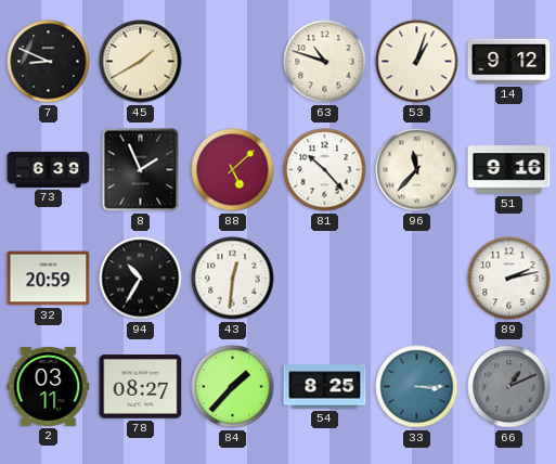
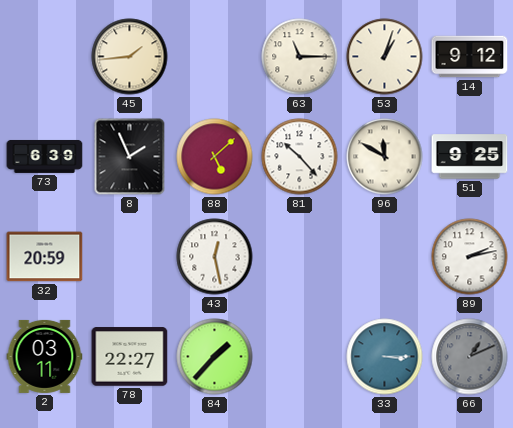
7: 8:49 -> none (49, 62)
45: 1:40 -> 1:44 (130, 57)
63: 10:48 -> 11:15 (300, 57)
96: 11:37 -> 11:50 (385, 157)
51: 9:16 -> 9:25 (470, 157)
94: 10:35 -> none (141, 279)
43: 12:31 -> 12:28 (215, 257)
78: 08:27 -> 22:27 (130, 357)
54: 8:25 -> none (325, 387)
